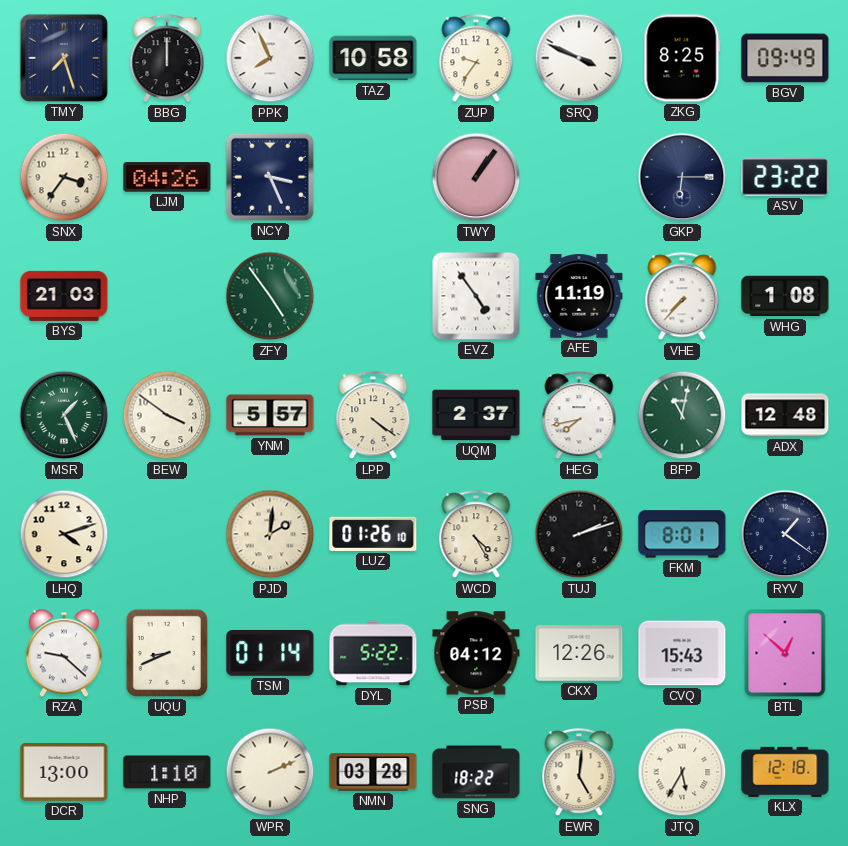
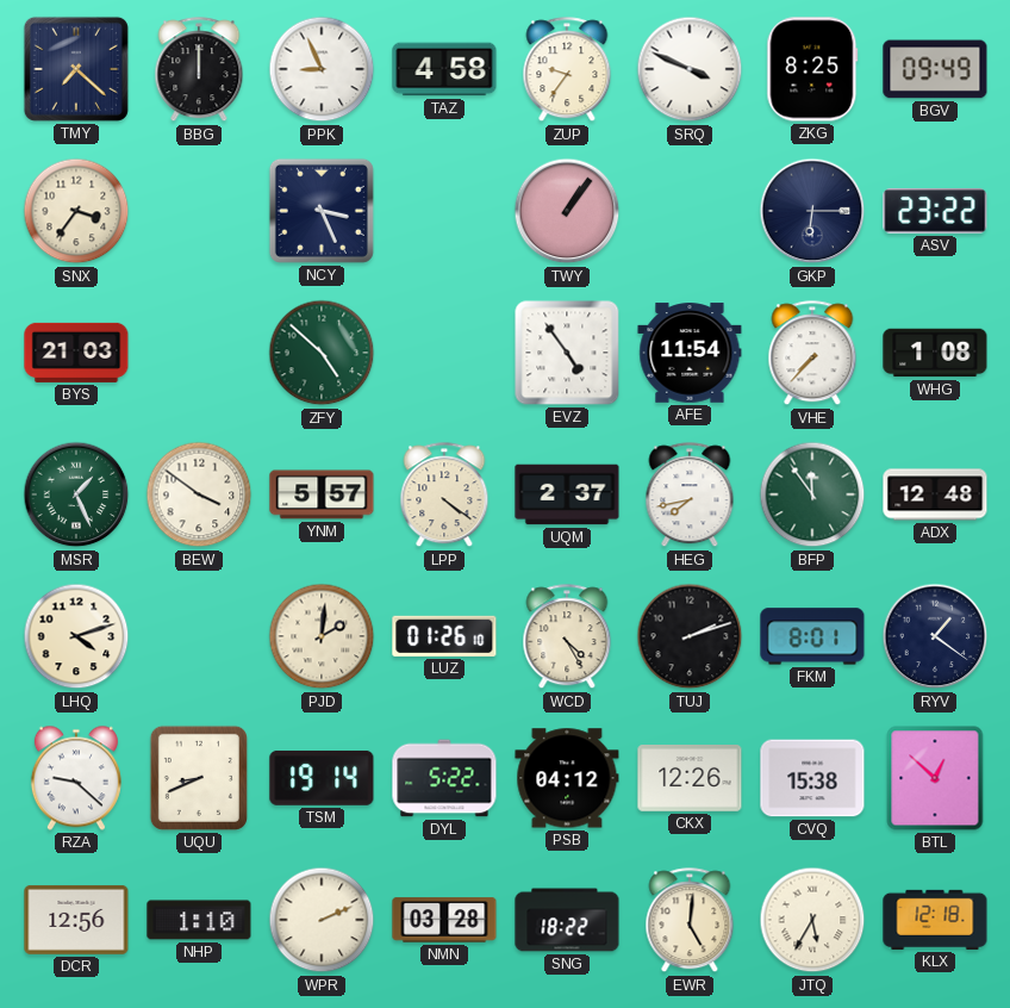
TMY: 7:27 -> 7:22 (76, 69)
PPK: 7:56 -> 8:56 (322, 69)
TAZ: 10:58 -> 4:58 (444, 69)
LJM: 04:26 -> none (167, 177)
ZFY: 4:54 -> 4:52 (322, 353)
AFE: 11:19 -> 11:54 (690, 353)
BFP: 11:02 -> 11:54 (812, 494)
TSM: 01:14 -> 19:14 (322, 778)
CVQ: 15:43 -> 15:38 (812, 778)
DCR: 13:00 -> 12:56 (76, 920)
